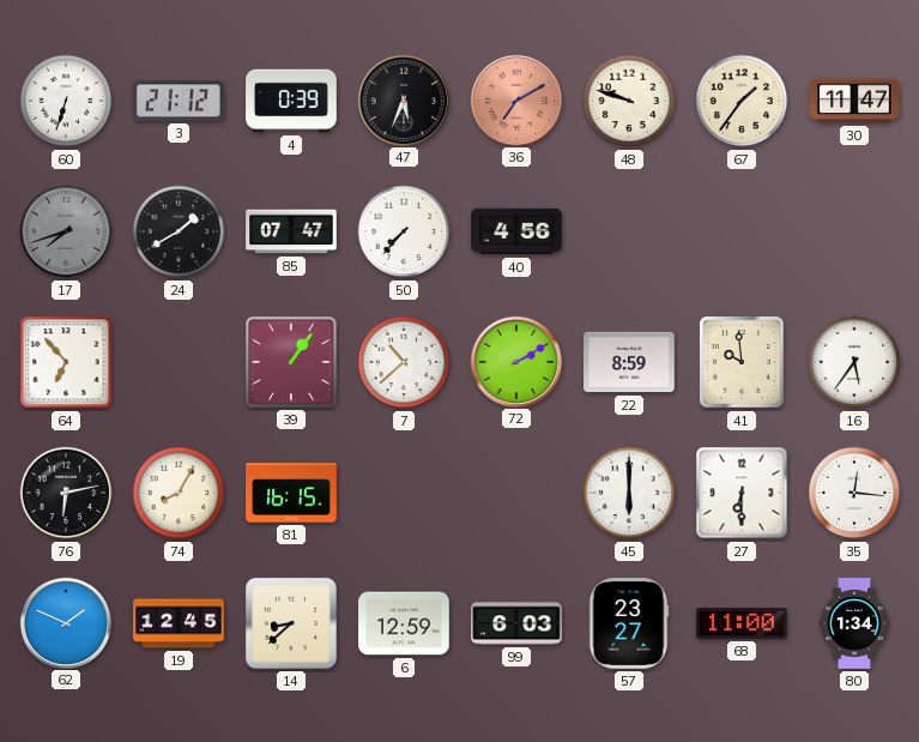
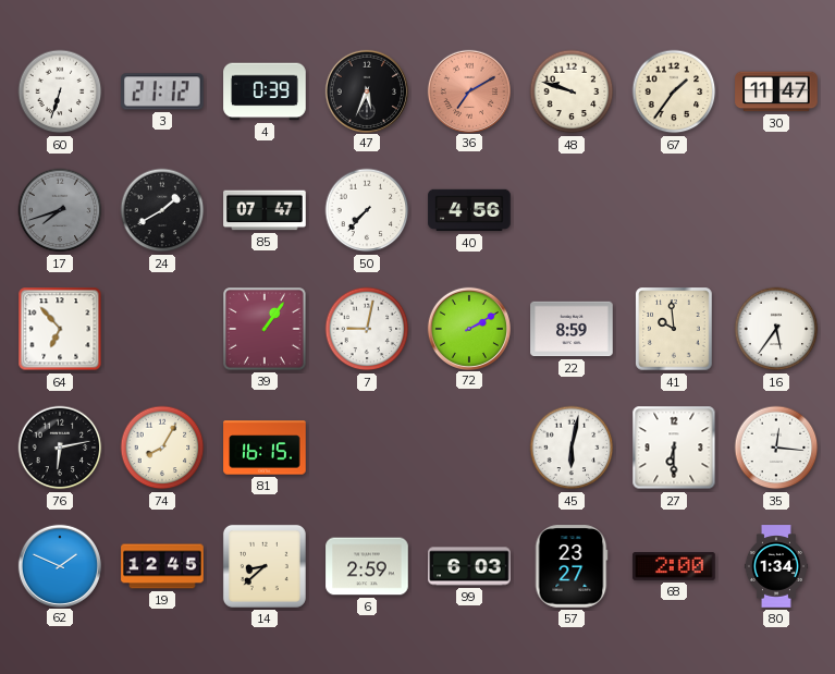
7: 10:38 -> 9:02 (367, 329)
45: 6:00 -> 6:02 (572, 448)
6: 12:59 -> 2:59 (367, 566)
68: 11:00 -> 2:00 (674, 566)
